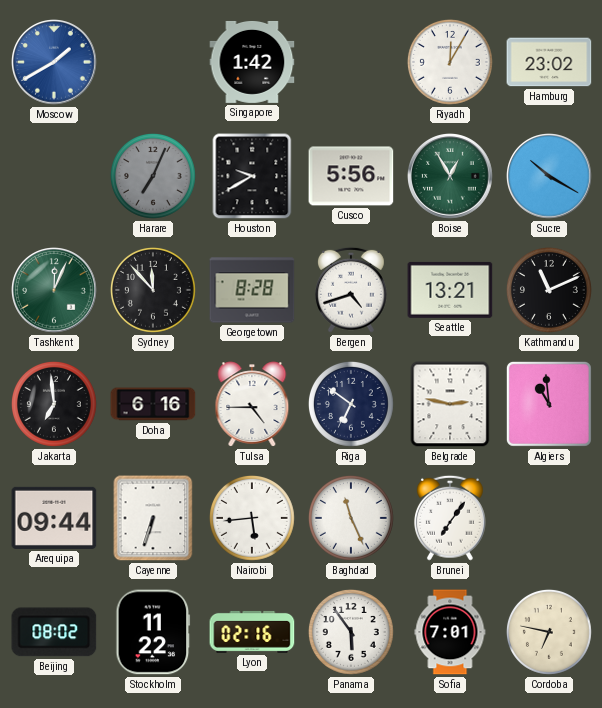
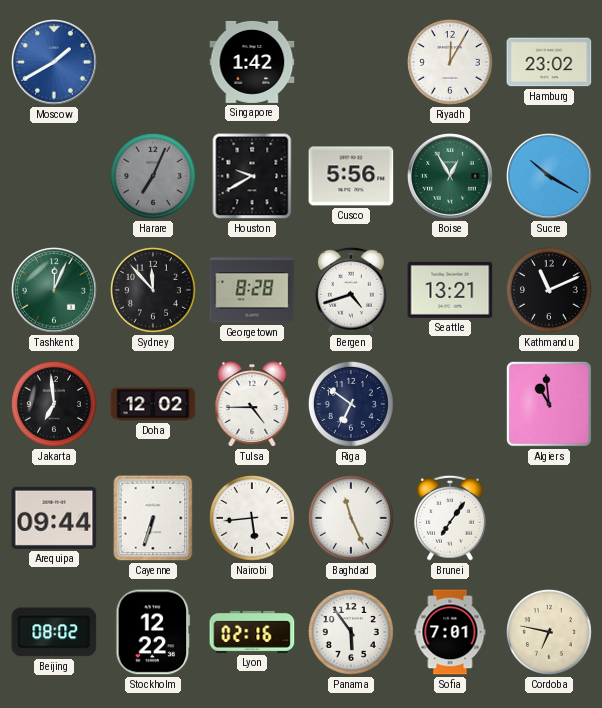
Doha: 6:16 -> 12:02 (153, 404)
Belgrade: 2:47 -> none (450, 404)
Stockholm: 11:22 -> 12:22 (153, 632)
